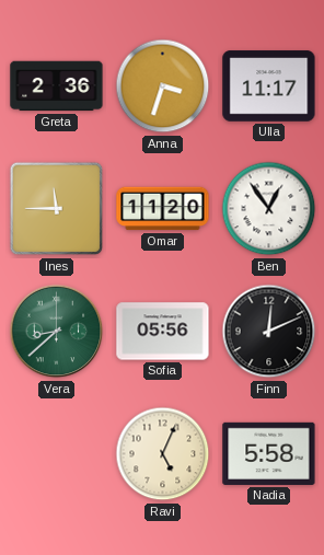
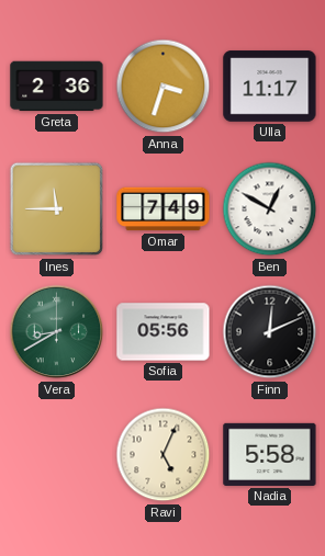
Omar: 11:20 -> 7:49 (164, 209)
Ben: 12:54 -> 12:50 (270, 209)
Vera: 8:38 -> 8:40 (57, 332)
